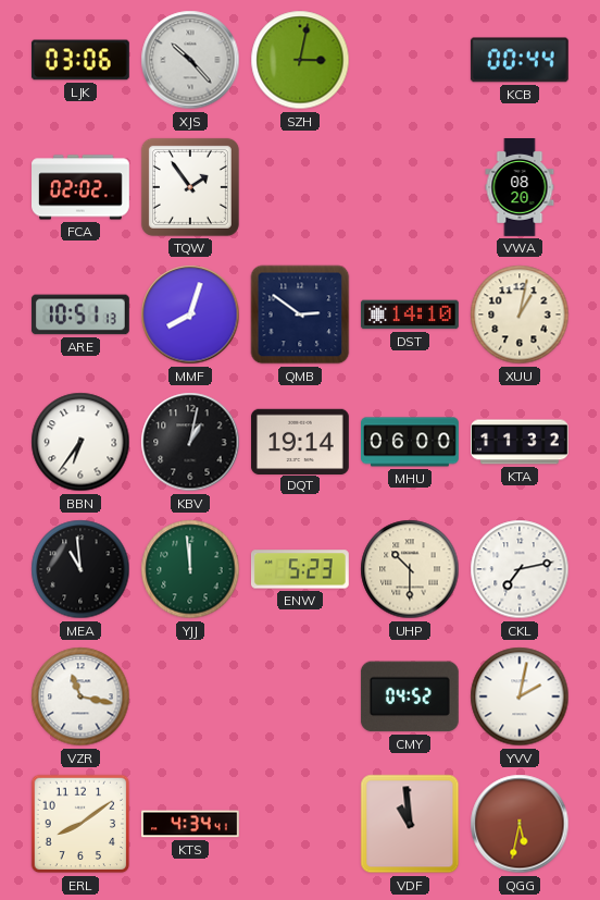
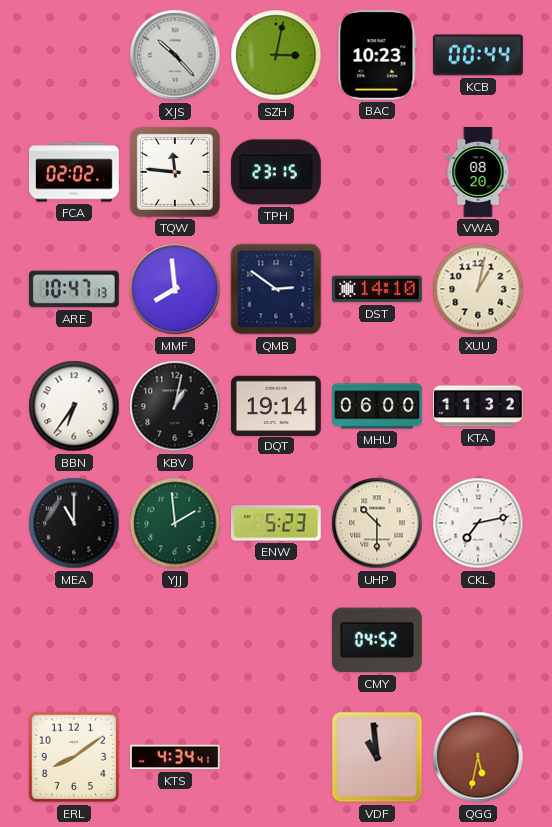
LJK: 03:06 -> none (80, 60)
BAC: none -> 10:23 (377, 55)
TQW: 1:54 -> 11:46 (175, 172)
TPH: none -> 23:15 (276, 172)
ARE: 10:51 -> 10:47 (74, 289)
MMF: 8:03 -> 7:59 (175, 289)
MEA: 10:59 -> 11:00 (74, 523)
YJJ: 11:59 -> 1:59 (175, 523)
VZR: 11:17 -> none (80, 696)
YVV: 2:02 -> none (520, 696)
